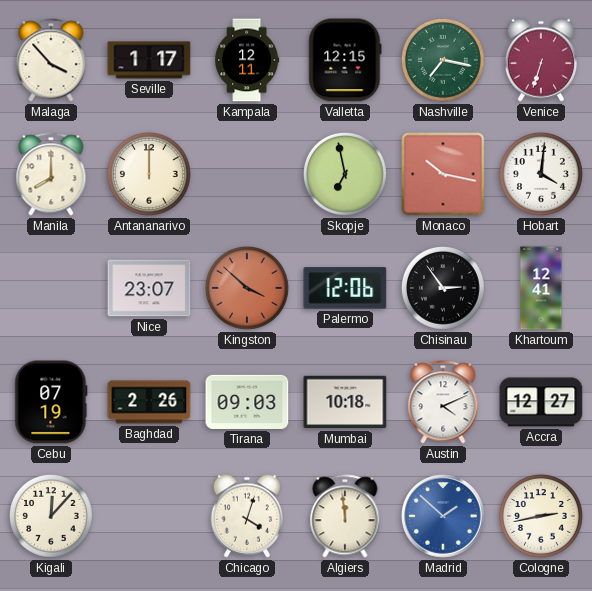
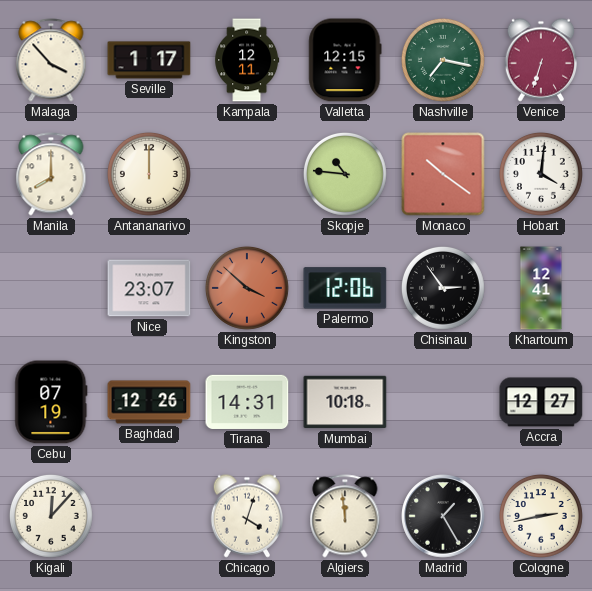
Skopje: 6:58 -> 10:46 (345, 174)
Monaco: 10:17 -> 10:21 (443, 174)
Baghdad: 2:26 -> 12:26 (149, 402)
Tirana: 09:03 -> 14:31 (247, 402)
Austin: 4:11 -> none (443, 402)
Madrid: 1:52 -> 1:25 (443, 516)
Madrid dial: blue -> black (443, 516)
